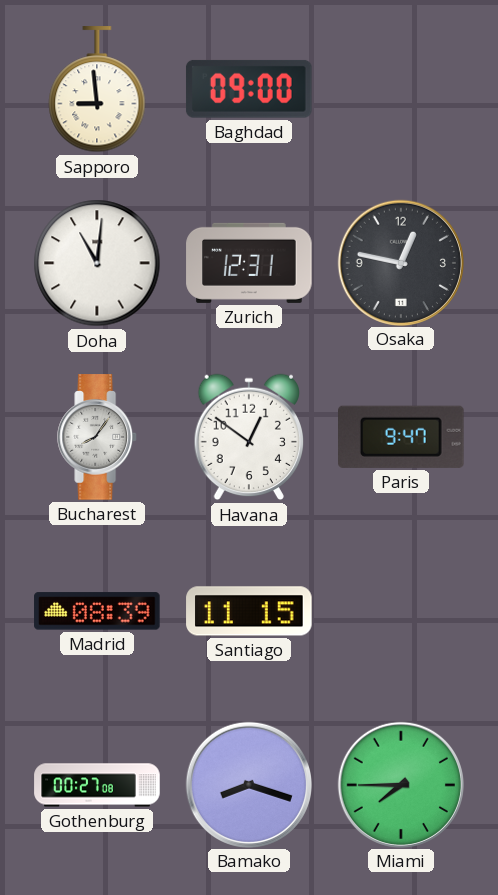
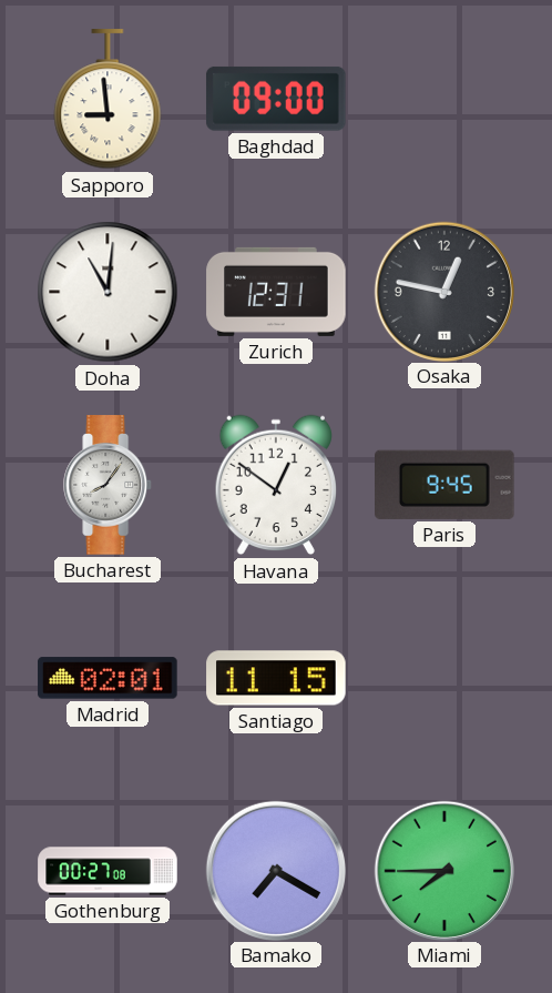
Paris: 9:47 -> 9:45 (446, 485)
Madrid: 08:39 -> 02:01 (108, 678)
Bamako: 8:18 -> 7:20 (275, 870)
